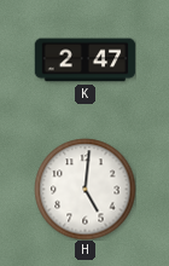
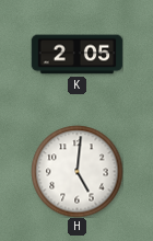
K: 2:47 -> 2:05 (76, 55)
